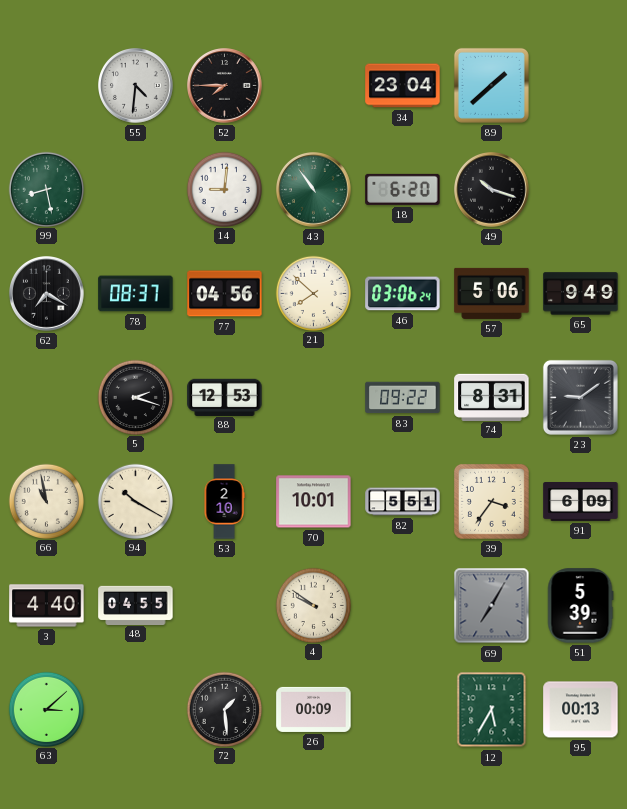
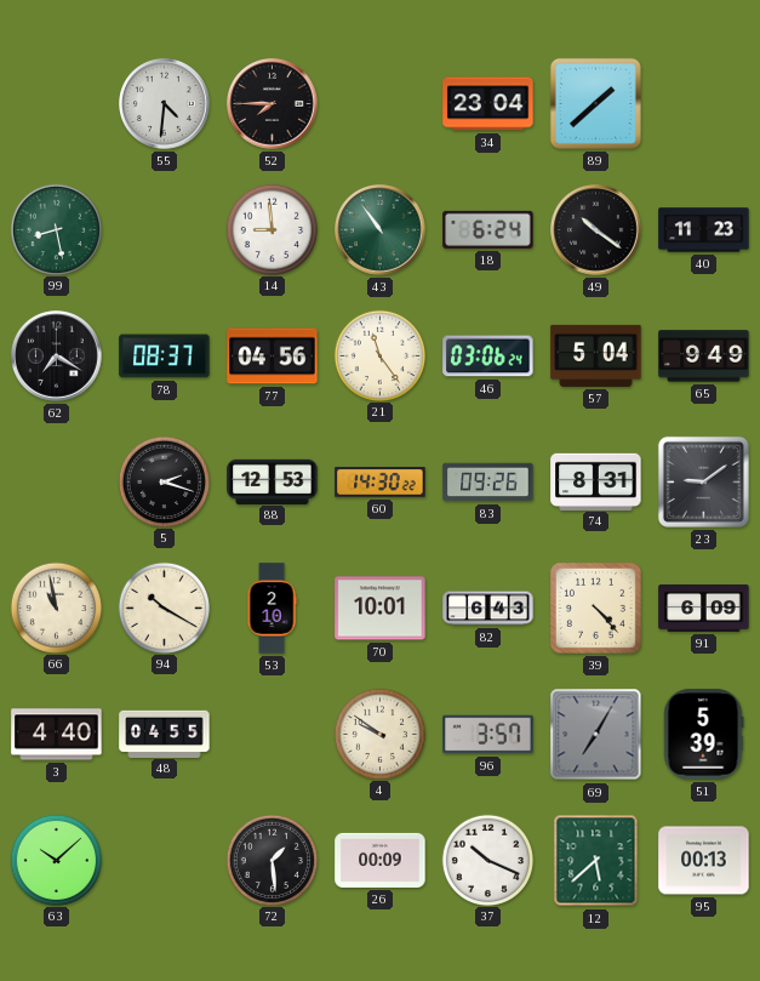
14: 9:01 -> 8:59 (272, 229)
18: 6:20 -> 6:24 (488, 229)
49: 10:18 -> 10:21 (596, 230)
40: none -> 11:23 (704, 230)
21: 7:52 -> 11:24 (379, 355)
57: 5:06 -> 5:04 (596, 355)
60: none -> 14:30 (381, 483)
83: 09:22 -> 09:26 (488, 483)
82: 5:51 -> 6:43 (488, 609)
39: 3:36 -> 4:23 (595, 608)
96: none -> 3:57 (488, 735)
63: 3:08 -> 10:08 (56, 860)
37: none -> 10:19 (487, 860)
12: 5:35 -> 5:38 (596, 861)
